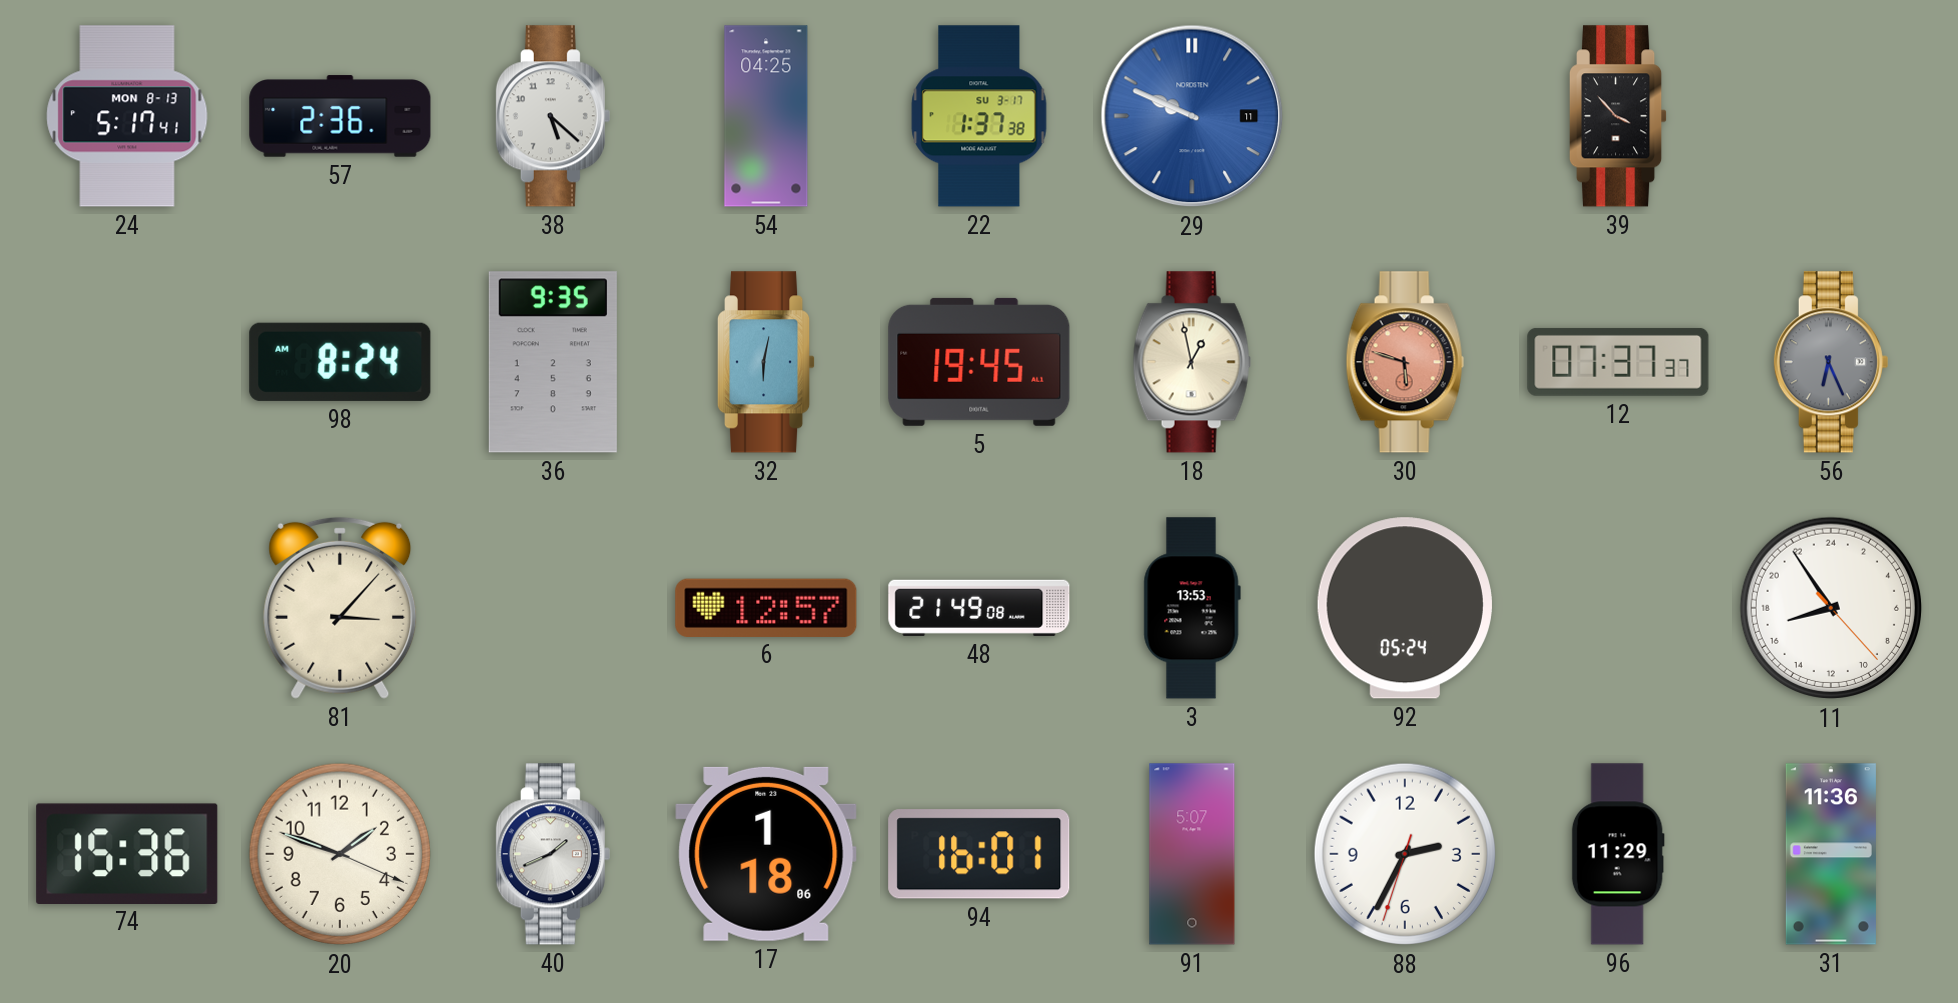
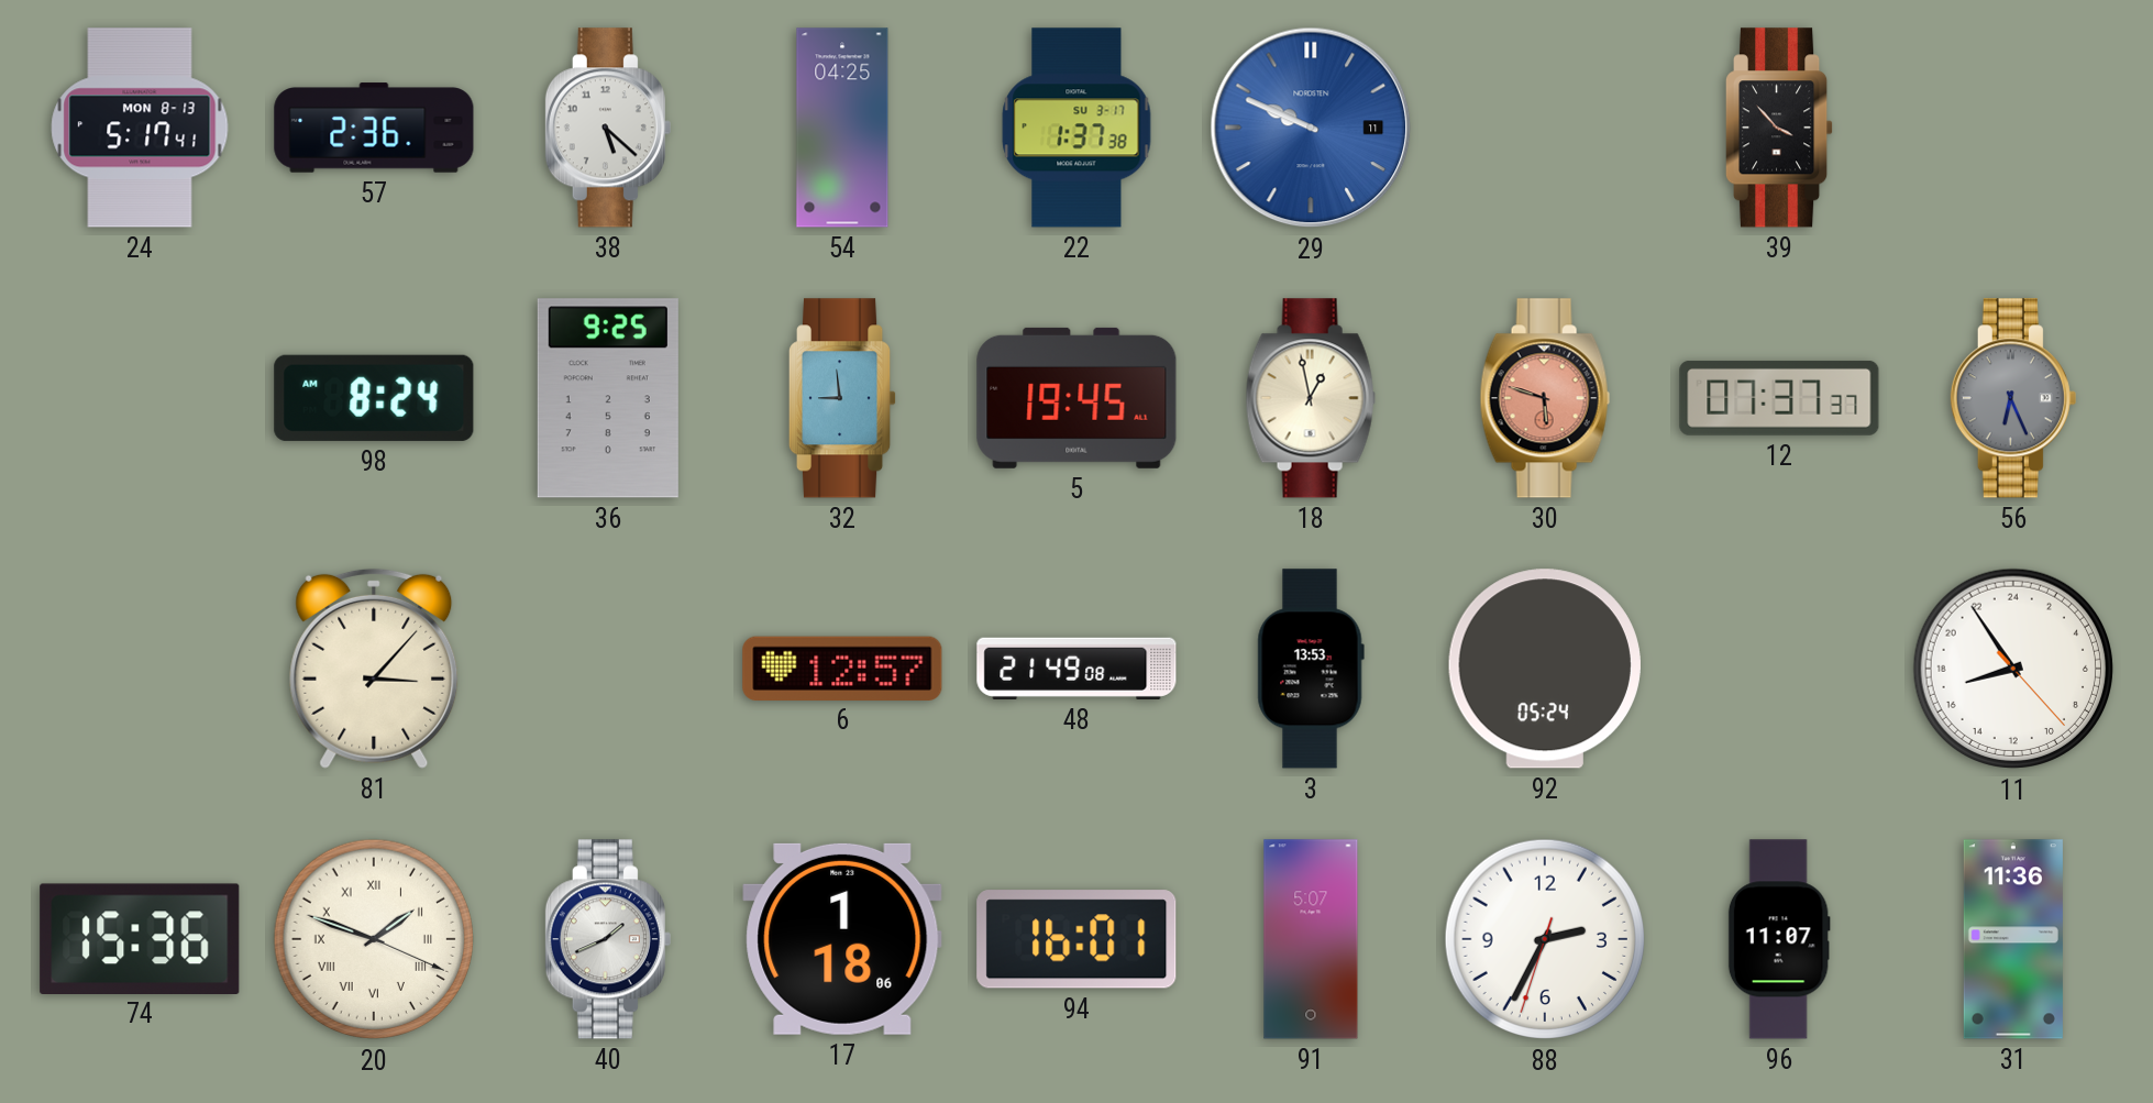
36: 9:35 -> 9:25 (608, 398)
32: 6:02 -> 8:59 (842, 398)
20 numerals: Arabic -> Roman (374, 939)
96: 11:29 -> 11:07 (1779, 939)
